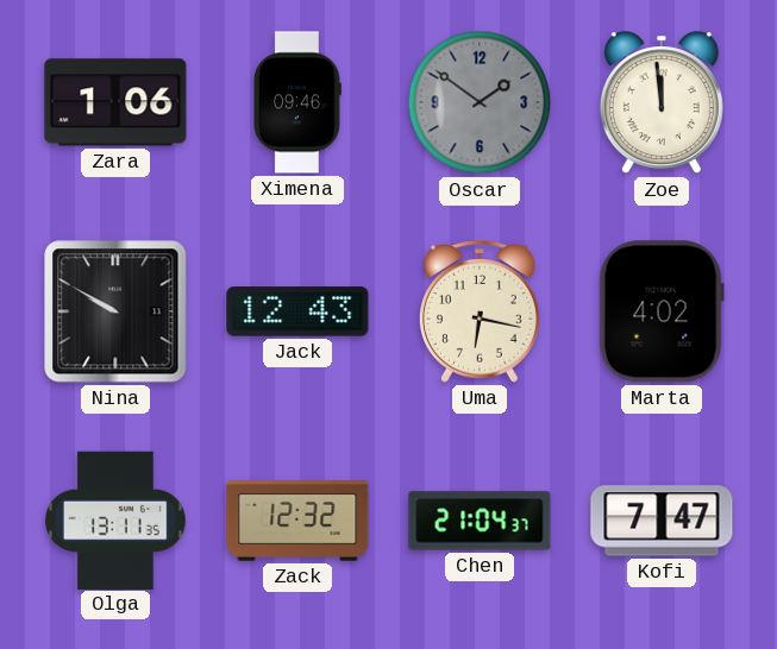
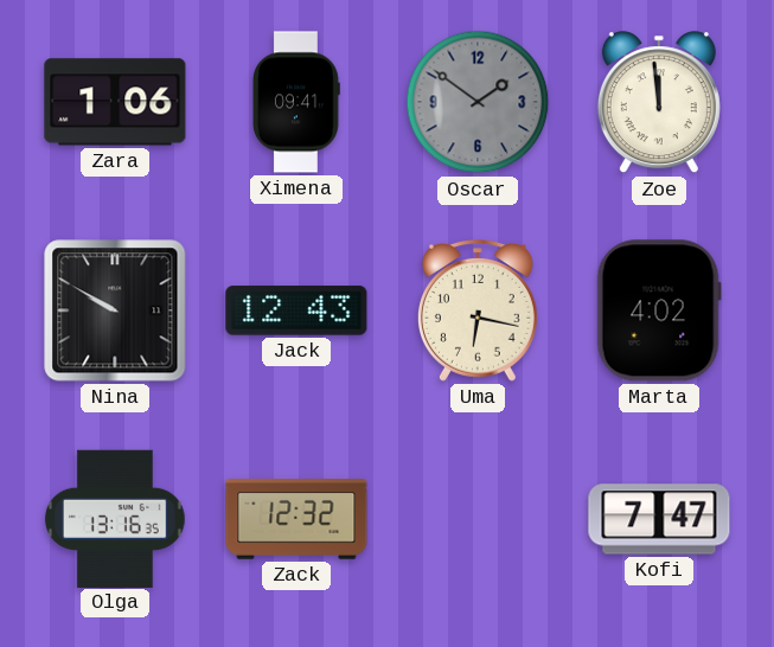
Ximena: 09:46 -> 09:41 (296, 102)
Olga: 13:11 -> 13:16 (115, 518)
Chen: 21:04 -> none (480, 521)
